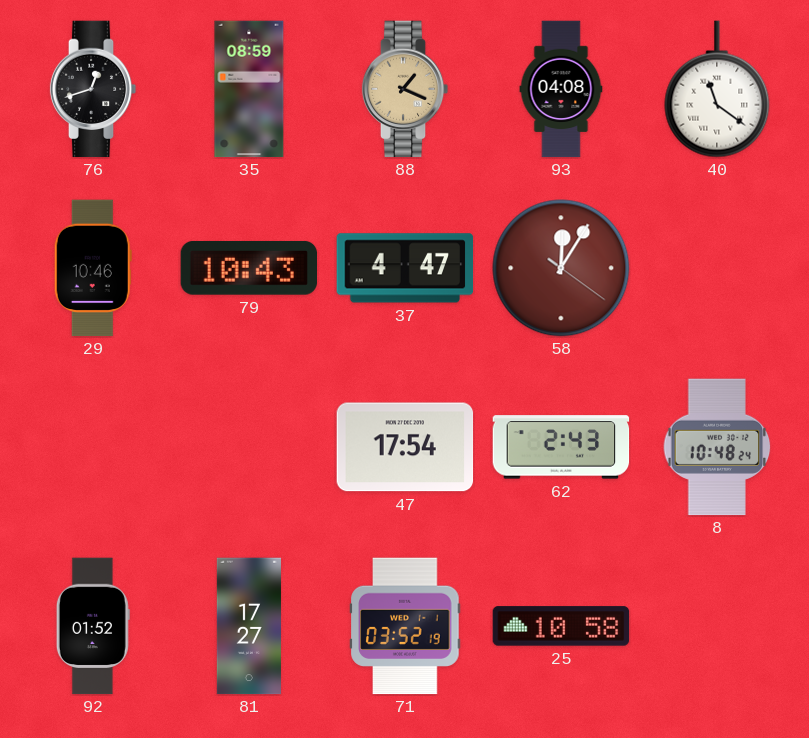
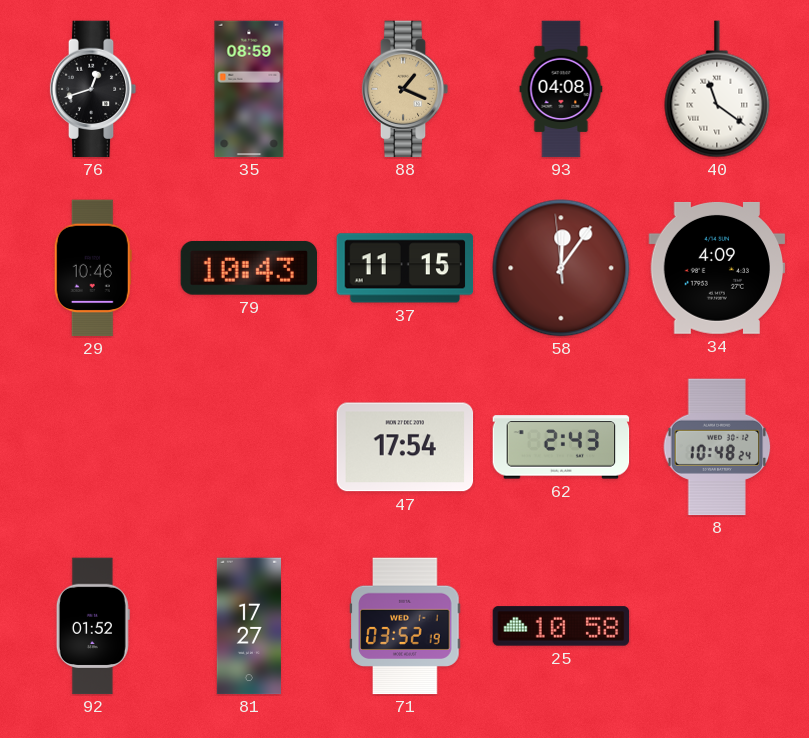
37: 4:47 -> 11:15 (405, 268)
58: 12:05:21 -> 12:05:59 (561, 268)
34: none -> 4:09 (717, 268)
